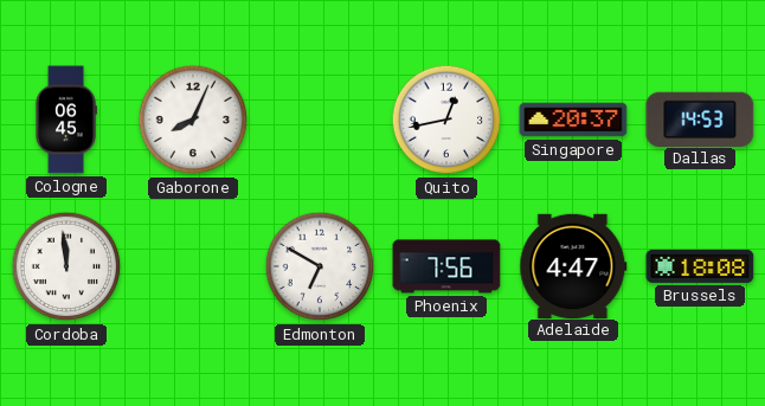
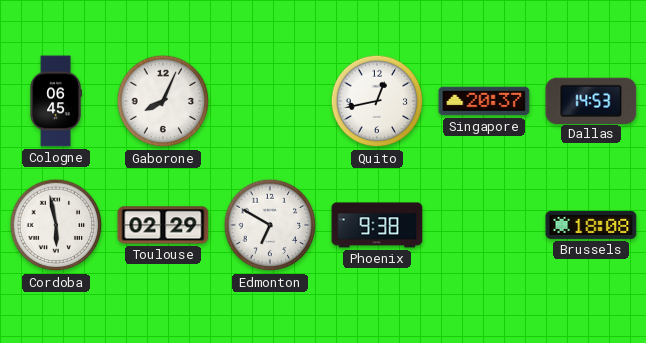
Cordoba: 11:59 -> 5:58 (56, 225)
Toulouse: none -> 02:29 (163, 225)
Phoenix: 7:56 -> 9:38 (377, 225)
Adelaide: 4:47 -> none (573, 265)
